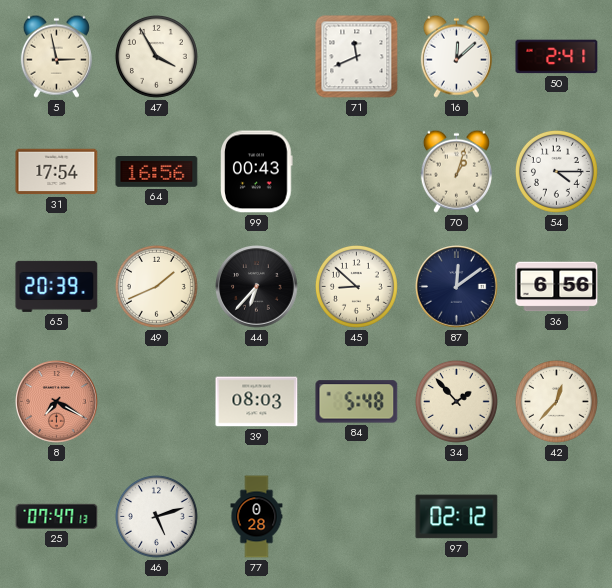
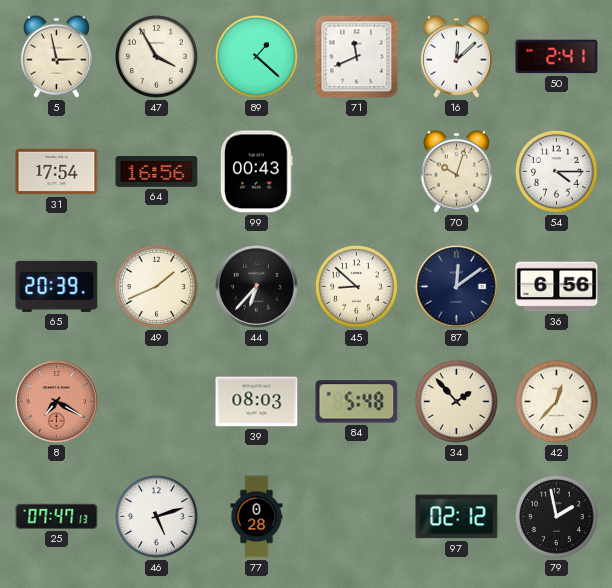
89: none -> 1:22 (256, 56)
70: 1:03 -> 10:03 (456, 171)
79: none -> 1:58 (556, 516)
